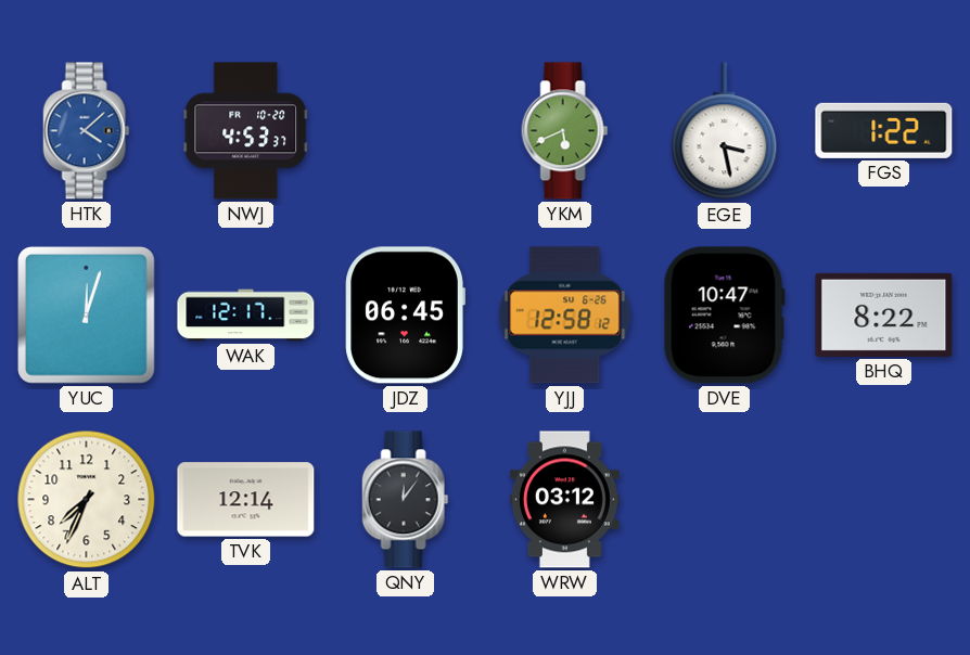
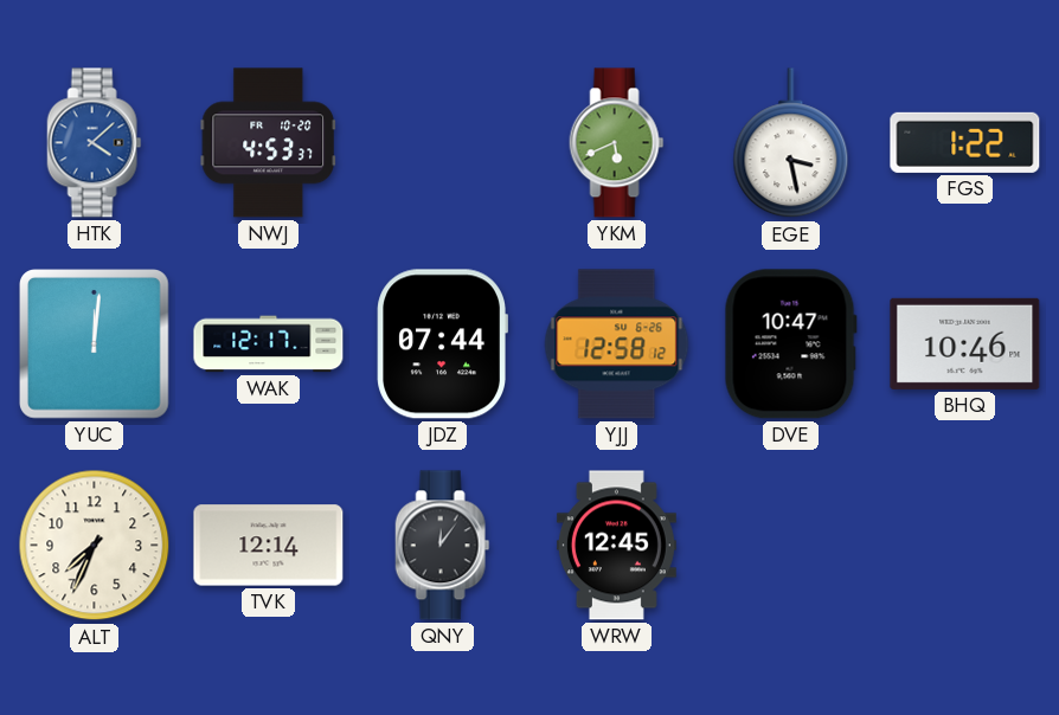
YUC: 12:03 -> 12:01 (95, 344)
JDZ: 06:45 -> 07:44 (442, 344)
BHQ: 8:22 -> 10:46 (965, 343)
WRW: 03:12 -> 12:45 (616, 546)
